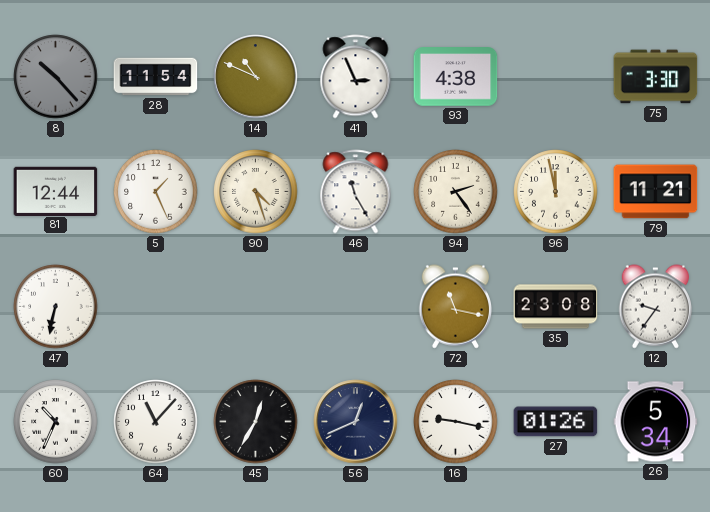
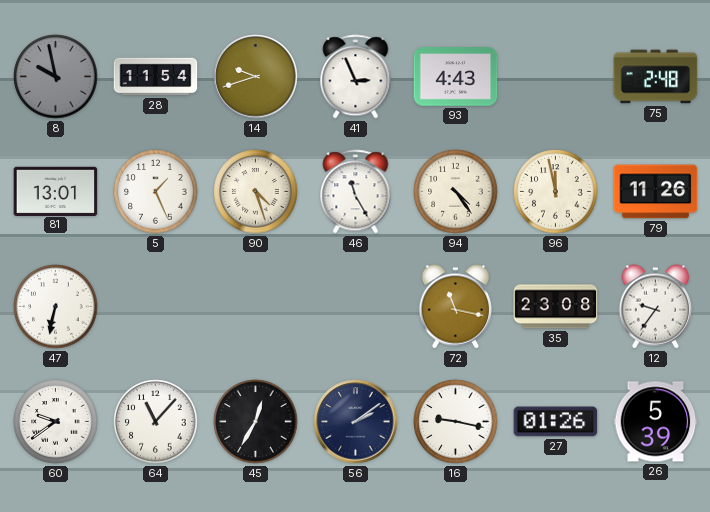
8: 10:23 -> 9:58 (56, 77)
14: 10:49 -> 9:42 (256, 77)
93: 4:38 -> 4:43 (456, 77)
75: 3:30 -> 2:48 (656, 77)
81: 12:44 -> 13:01 (56, 191)
94: 2:24 -> 4:24 (456, 192)
79: 11:21 -> 11:26 (656, 192)
60: 10:34 -> 9:39 (56, 422)
56: 12:41 -> 2:09 (356, 422)
26: 5:34 -> 5:39 (656, 422)
